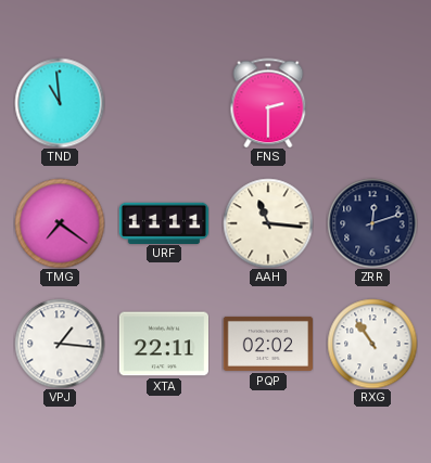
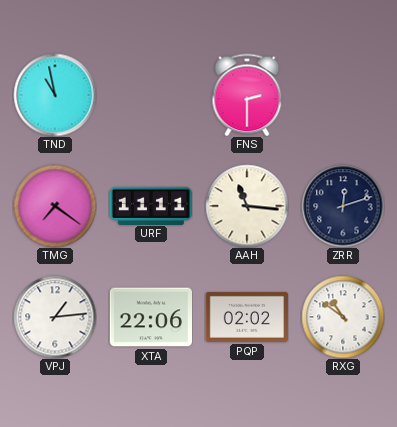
TND: 10:59 -> 10:58 (55, 95)
VPJ: 1:16 -> 1:14 (55, 317)
XTA: 22:11 -> 22:06 (150, 317)
RXG: 10:54 -> 10:51 (343, 317)
